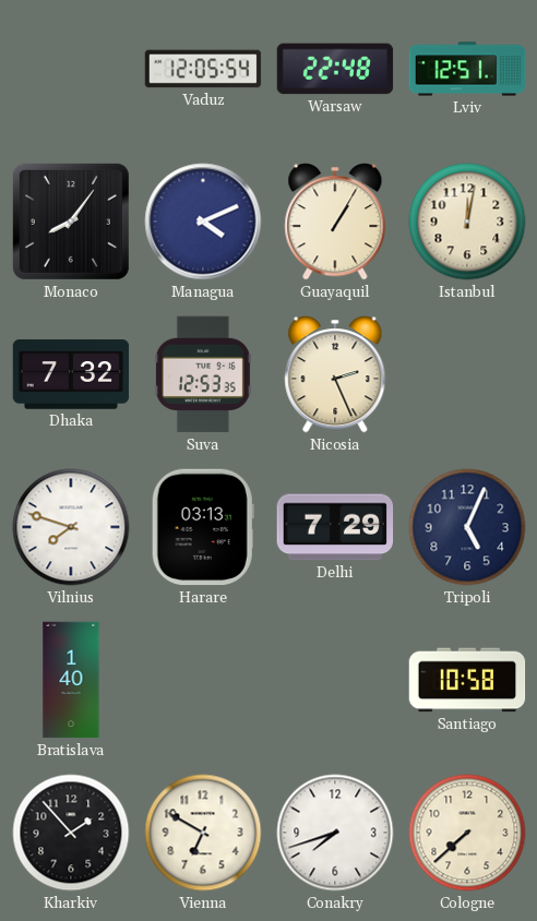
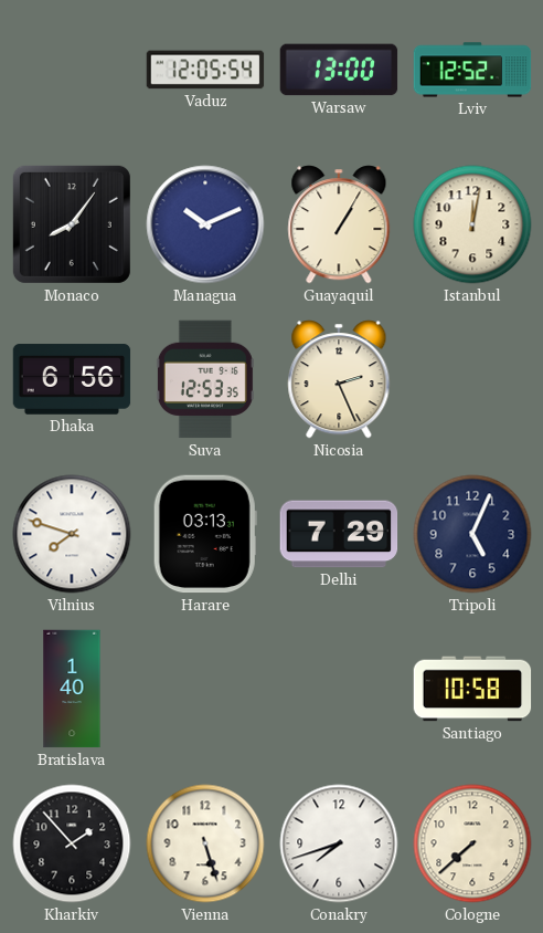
Warsaw: 22:48 -> 13:00 (339, 70)
Lviv: 12:51 -> 12:52 (472, 70)
Managua: 4:11 -> 10:11 (205, 224)
Dhaka: 7:32 -> 6:56 (72, 379)
Vienna: 6:50 -> 5:27 (205, 843)
